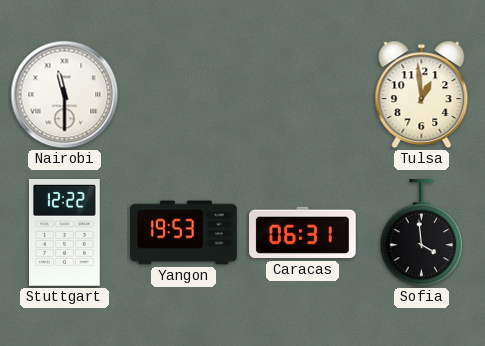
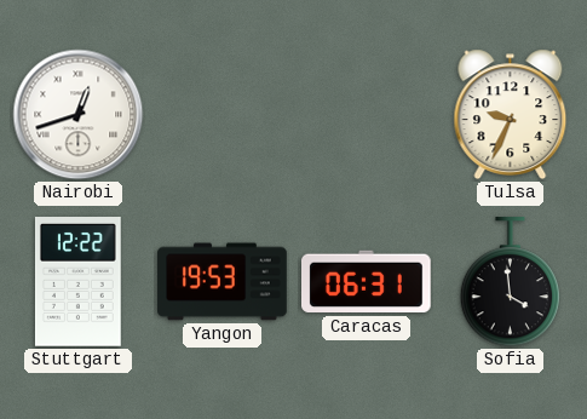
Nairobi: 11:30 -> 12:42 (79, 115)
Tulsa: 12:59 -> 9:34 (511, 115)
